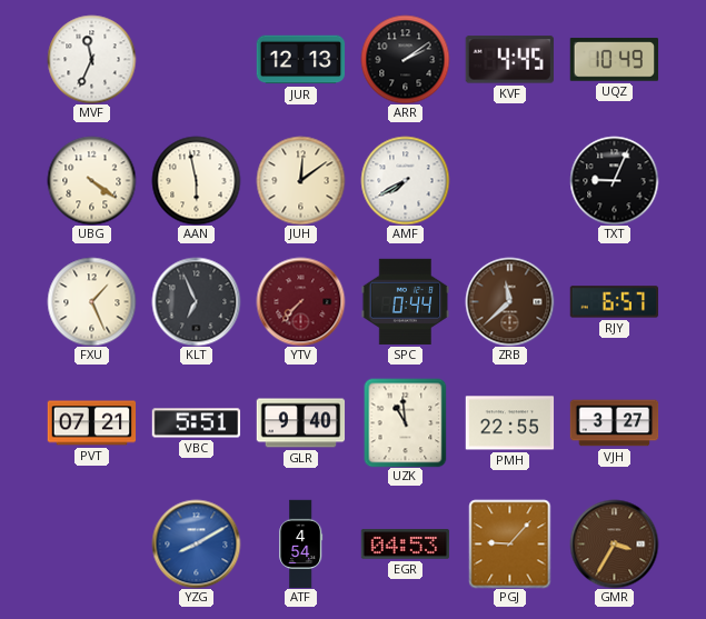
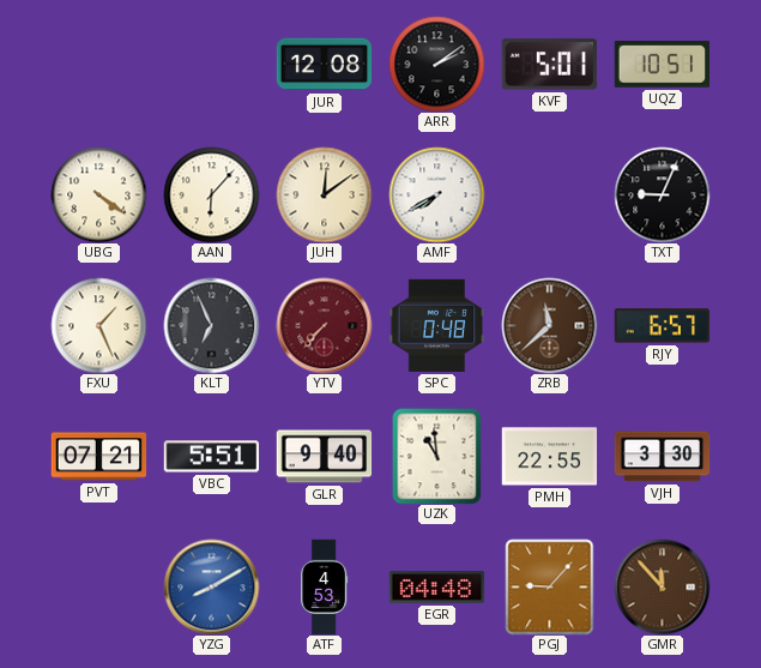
MVF: 11:34 -> none (91, 59)
JUR: 12:13 -> 12:08 (324, 65)
KVF: 4:45 -> 5:01 (549, 65)
UQZ: 10:49 -> 10:51 (662, 65)
AAN: 5:58 -> 6:07 (211, 194)
SPC: 0:44 -> 0:48 (436, 325)
VJH: 3:27 -> 3:30 (662, 457)
ATF: 4:54 -> 4:53 (325, 586)
EGR: 04:53 -> 04:48 (436, 588)
GMR: 3:35 -> 11:53 (662, 586)
